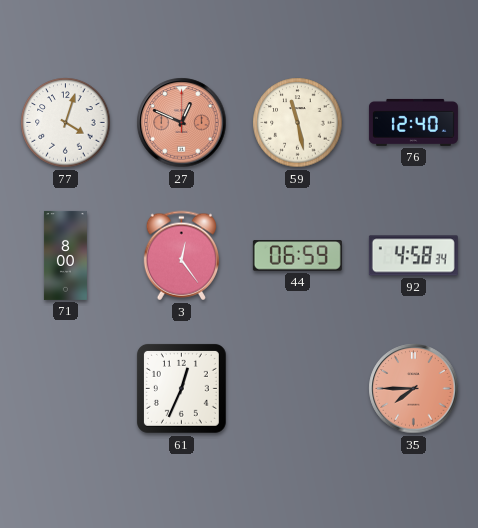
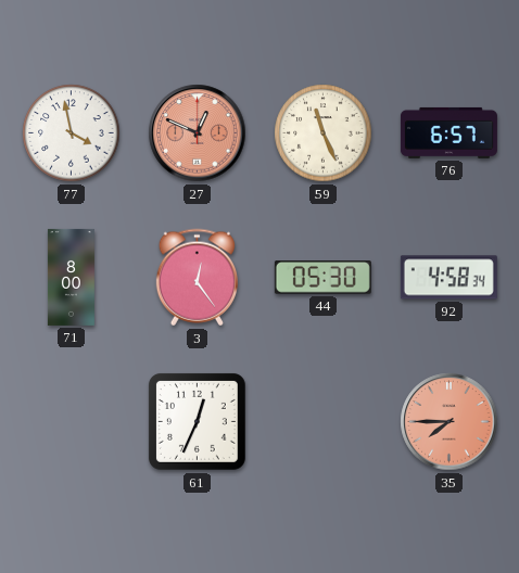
77: 4:03 -> 3:58 (72, 133)
59: 11:28 -> 11:26 (324, 133)
76: 12:40 -> 6:57 (448, 132)
44: 06:59 -> 05:30 (322, 278)
